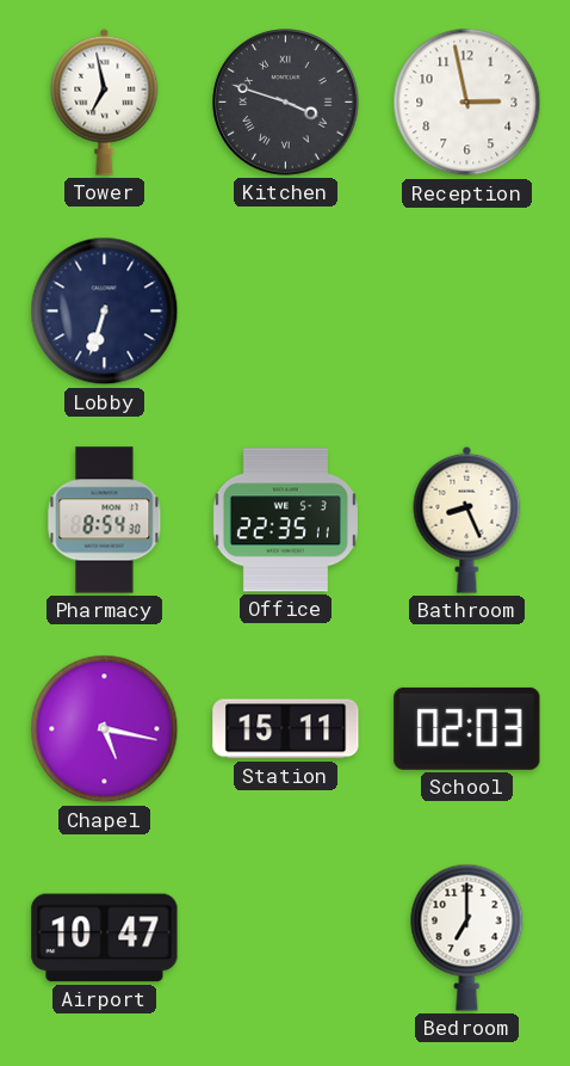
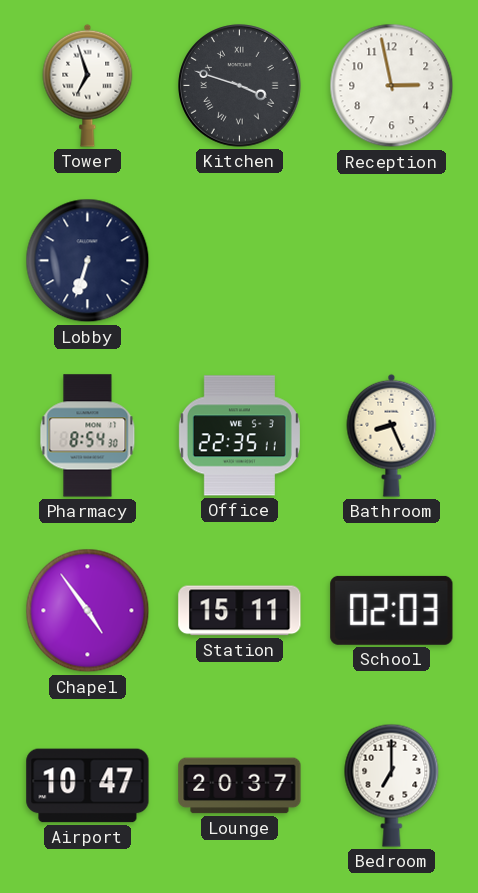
Tower: 6:58 -> 6:57 (88, 85)
Chapel: 5:17 -> 4:54 (88, 611)
Lounge: none -> 20:37 (240, 786)
